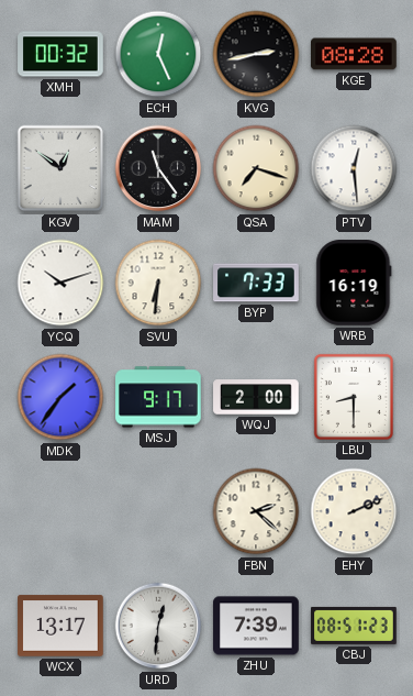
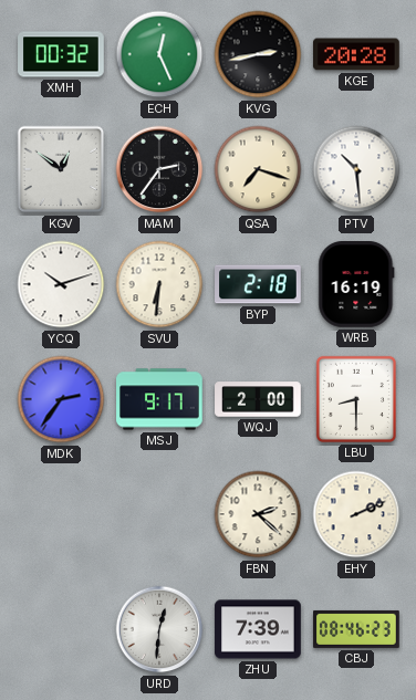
KGE: 08:28 -> 20:28 (357, 54)
MAM: 11:24 -> 2:36 (159, 169)
PTV: 12:29 -> 10:29 (356, 169)
BYP: 7:33 -> 2:18 (258, 284)
MDK: 1:36 -> 2:36 (61, 399)
WCX: 13:17 -> none (60, 626)
CBJ: 08:51 -> 08:46 (356, 629)
